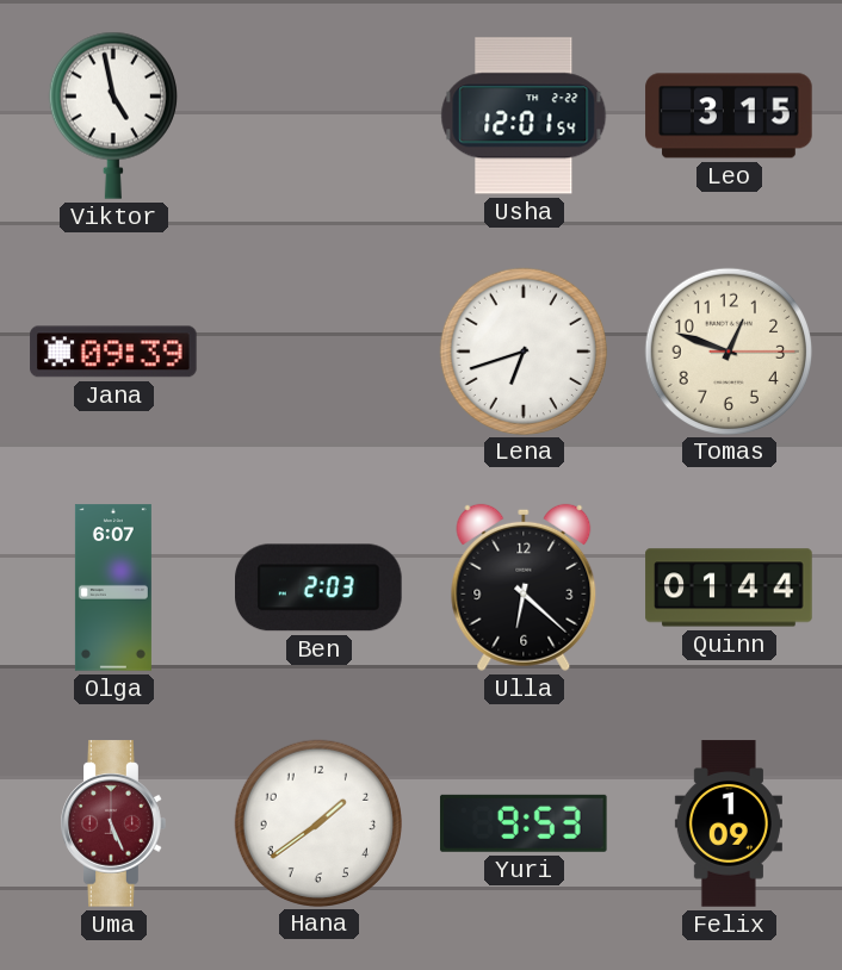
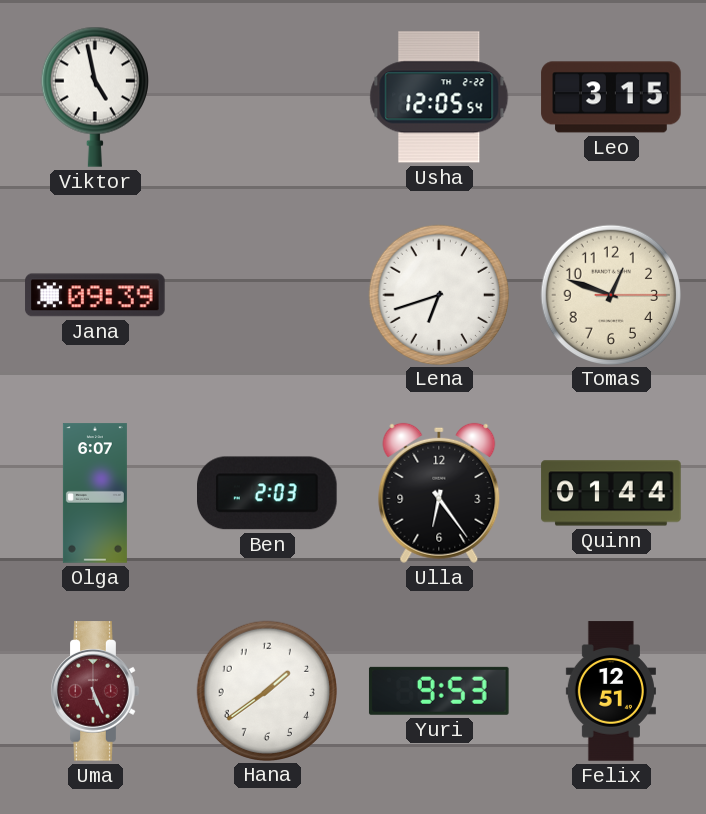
Usha: 12:01 -> 12:05 (439, 97)
Ulla: 6:22 -> 6:24 (439, 493)
Felix: 1:09 -> 12:51 (611, 691)
